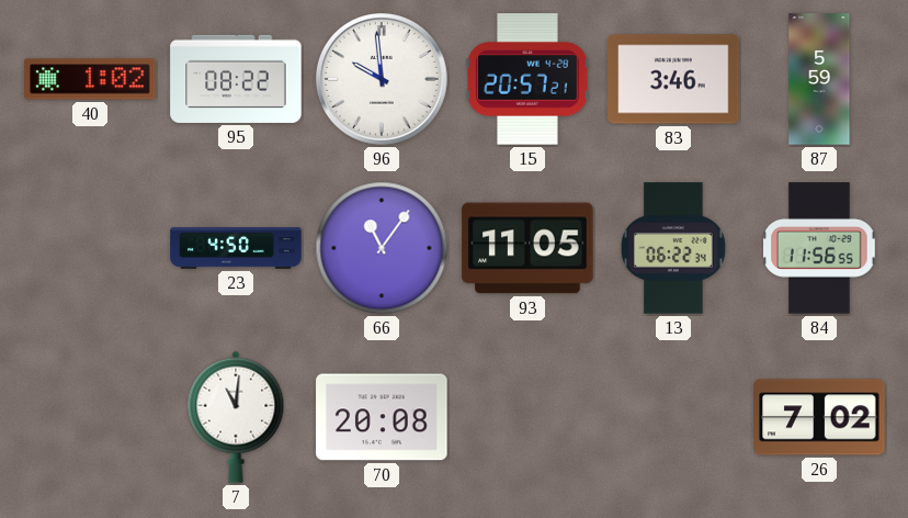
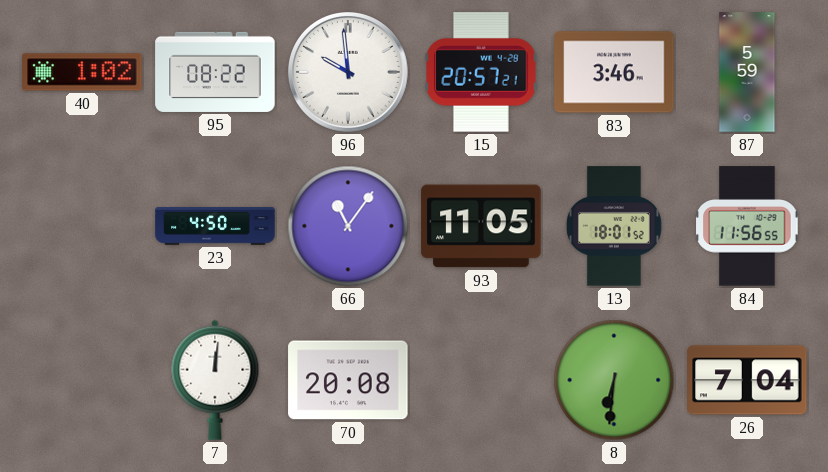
13: 06:22 -> 18:01 (614, 226)
7: 11:01 -> 12:01 (215, 380)
8: none -> 6:31 (614, 380)
26: 7:02 -> 7:04 (747, 380)
